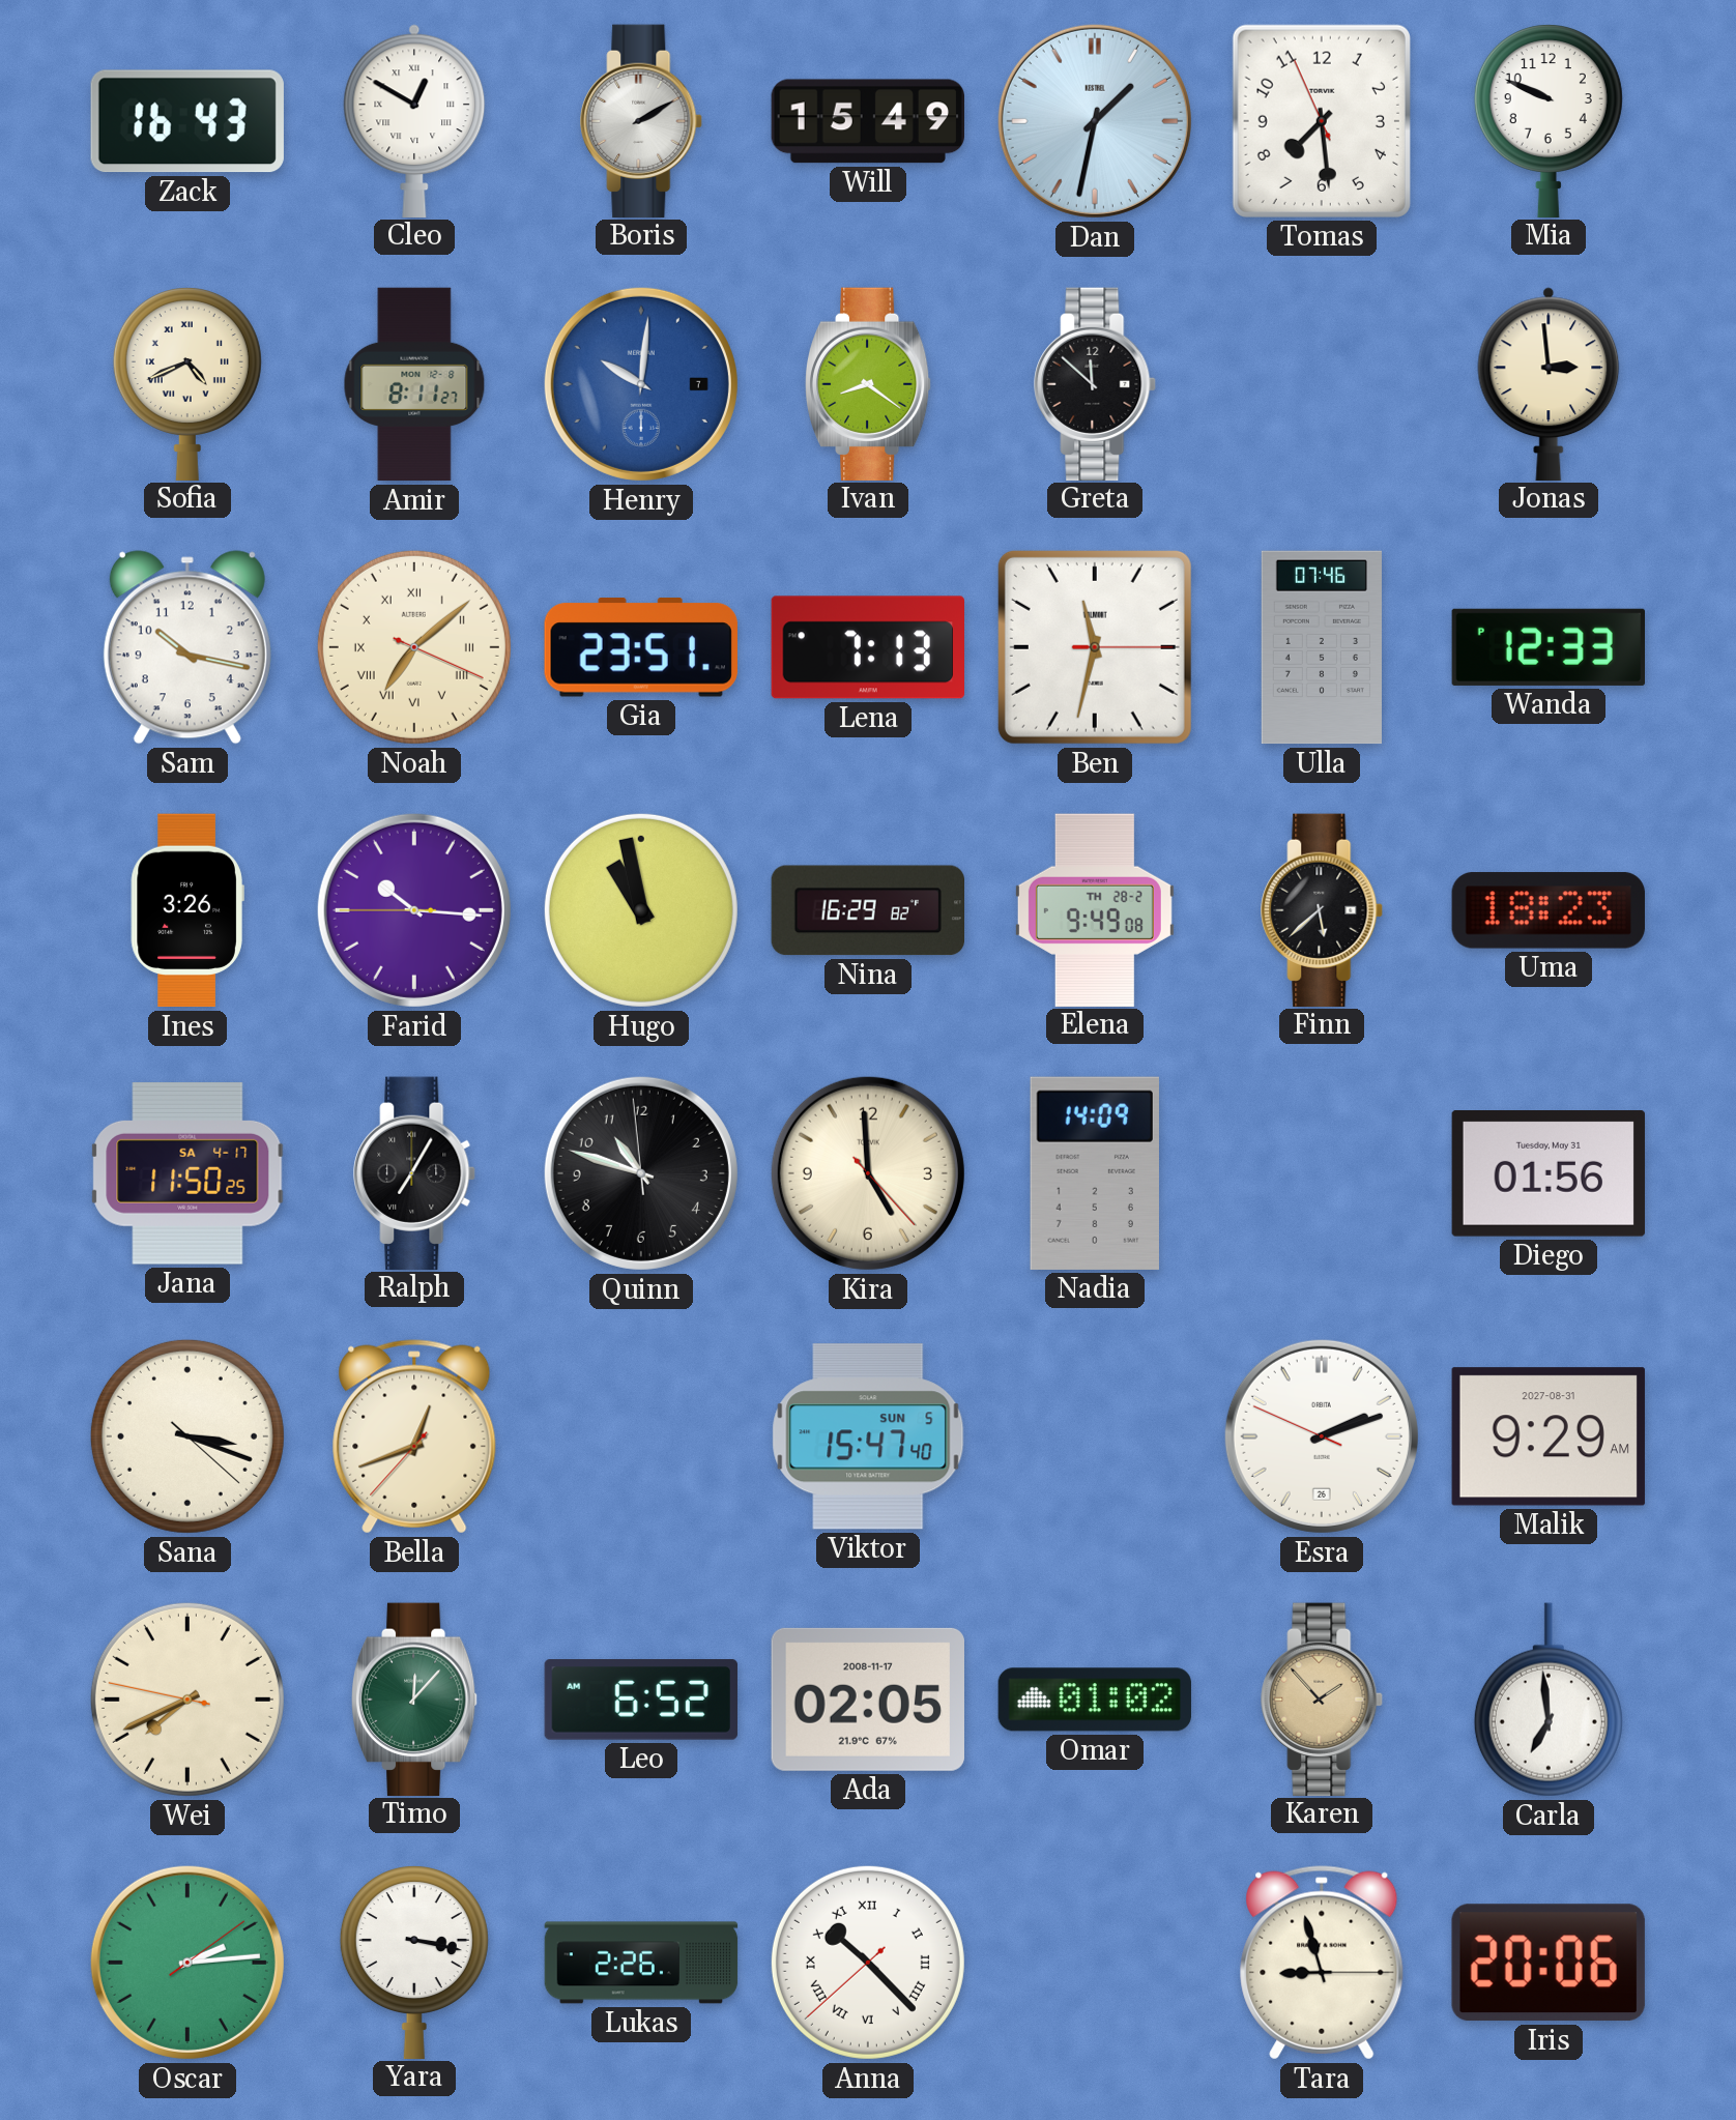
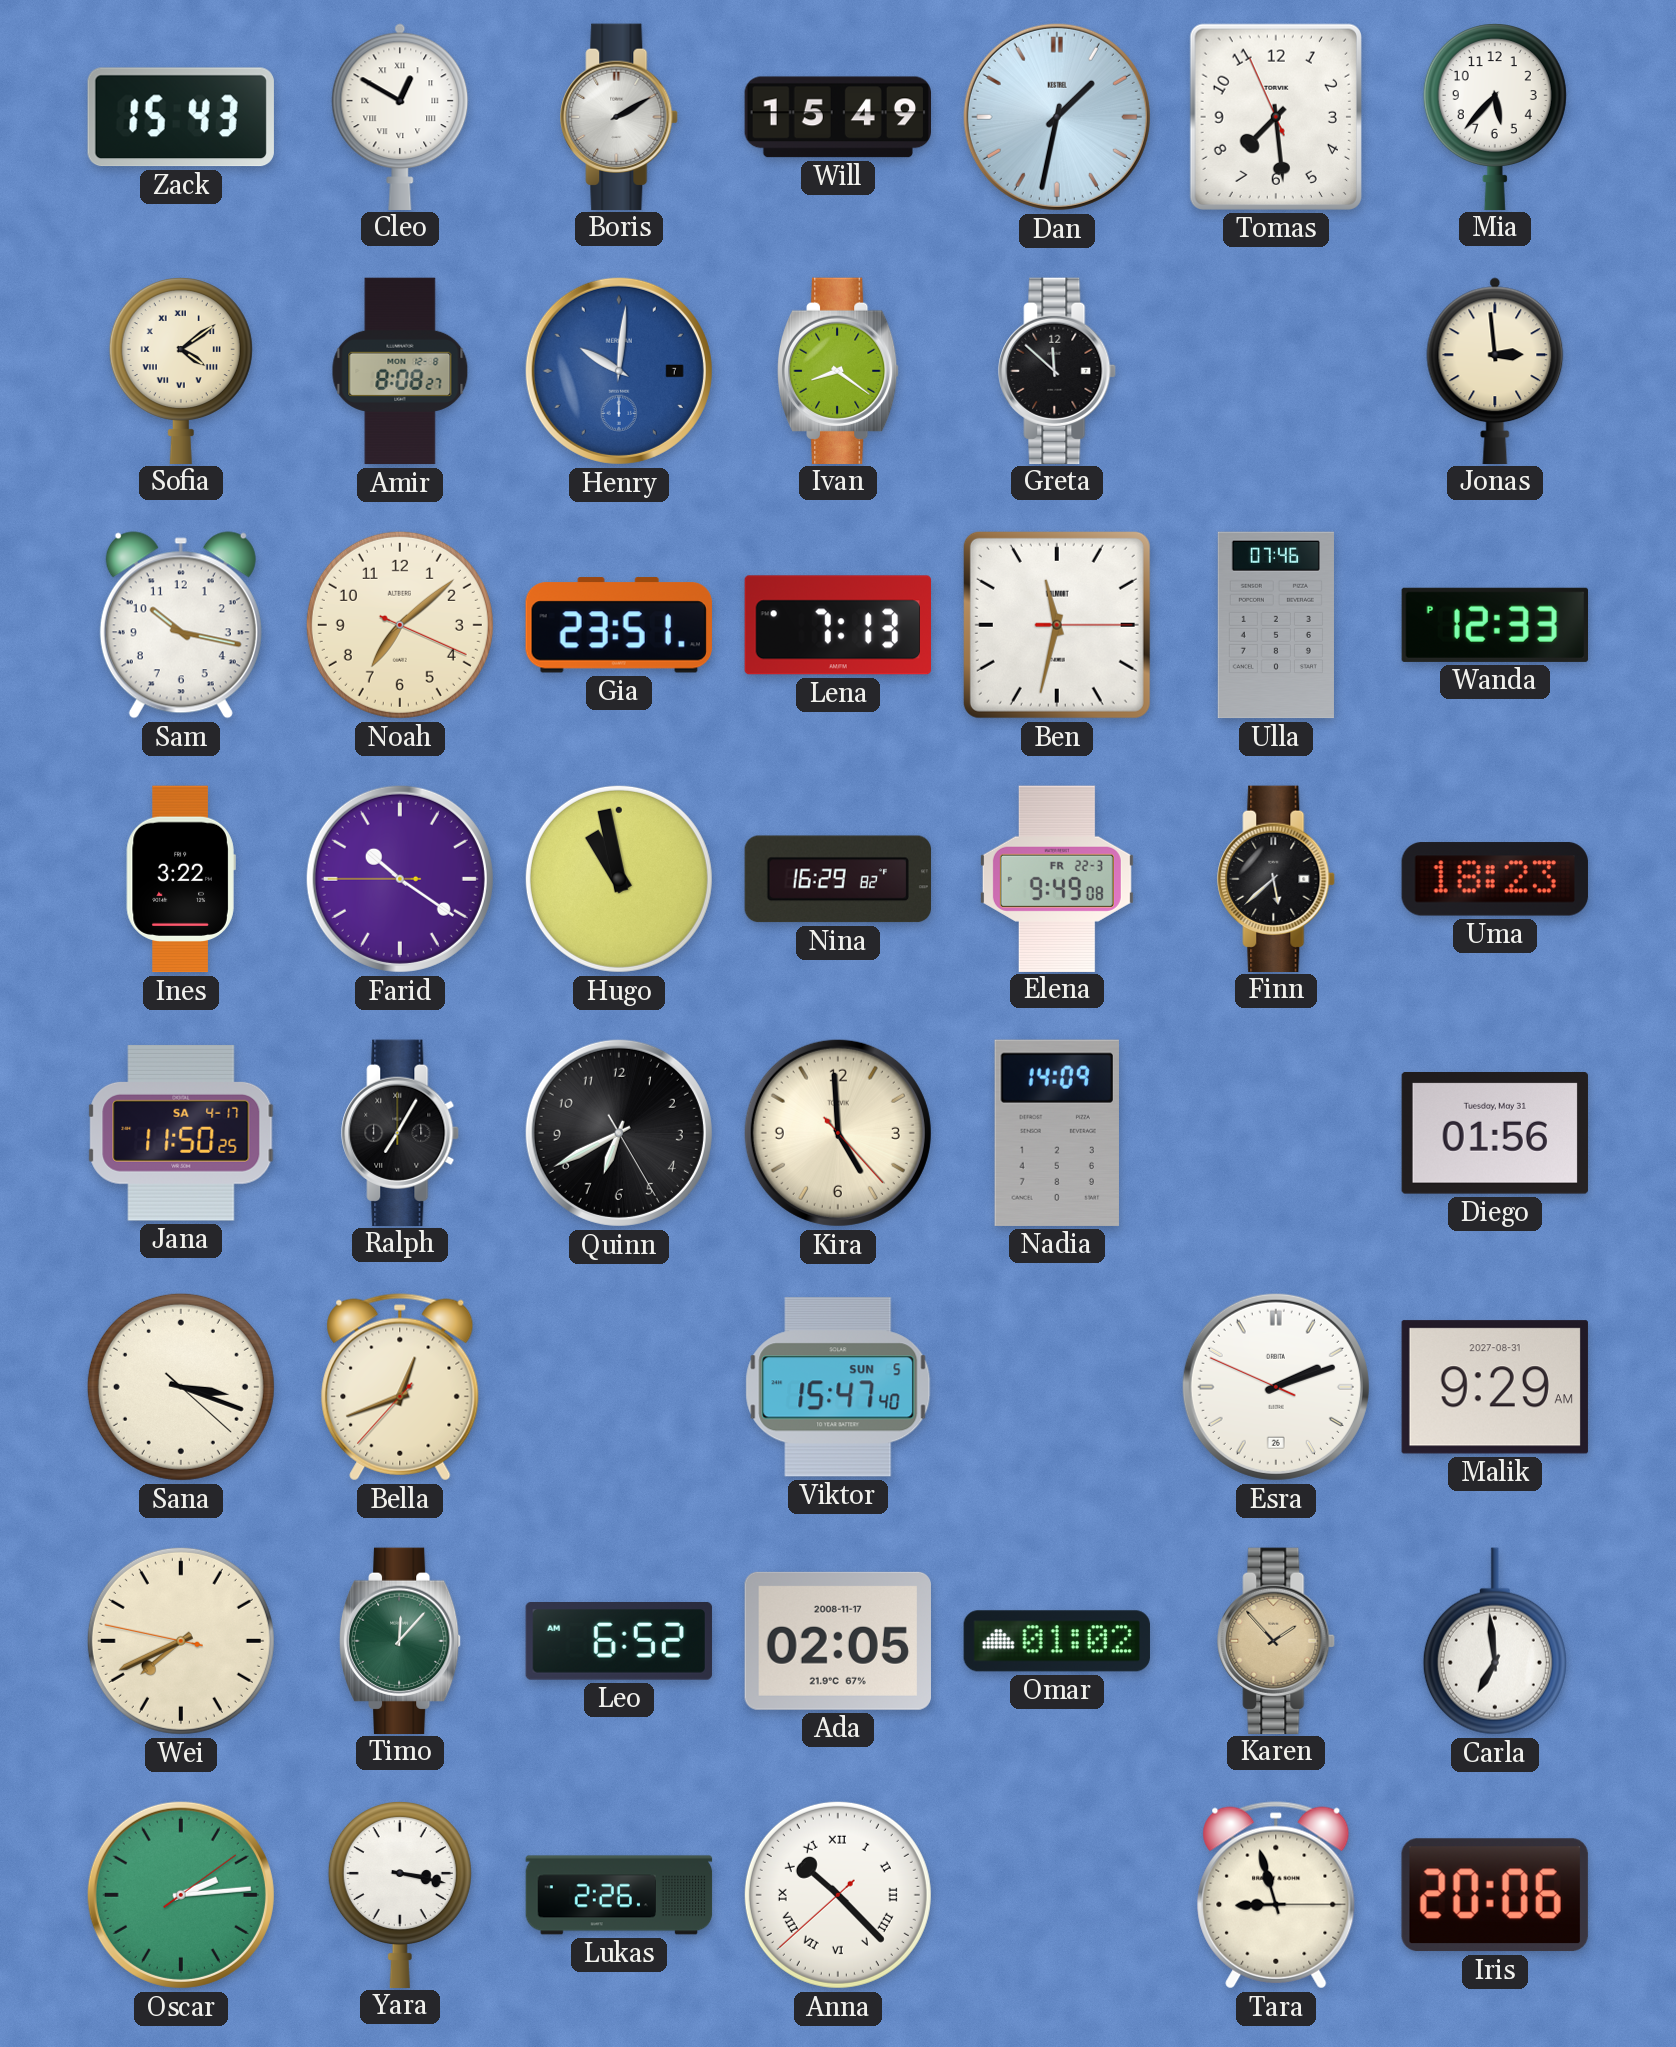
Zack: 16:43 -> 15:43 (181, 117)
Mia: 9:49 -> 5:37 (1495, 116)
Sofia: 4:41 -> 4:09 (181, 370)
Amir: 8:11 -> 8:08 (400, 371)
Noah numerals: Roman -> Arabic (400, 625)
Ines: 3:26 -> 3:22 (181, 879)
Farid: 10:15 -> 10:20 (400, 879)
Elena date: TH 28-2 -> FR 22-3 (1057, 878)
Quinn: 10:47 -> 6:40 (619, 1133)
